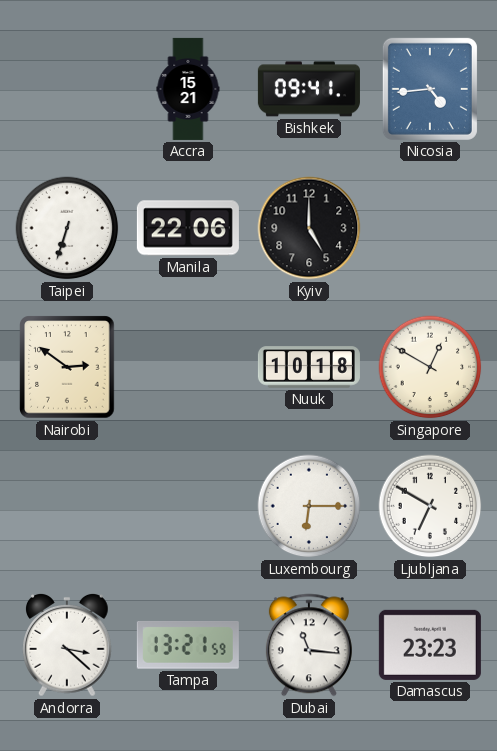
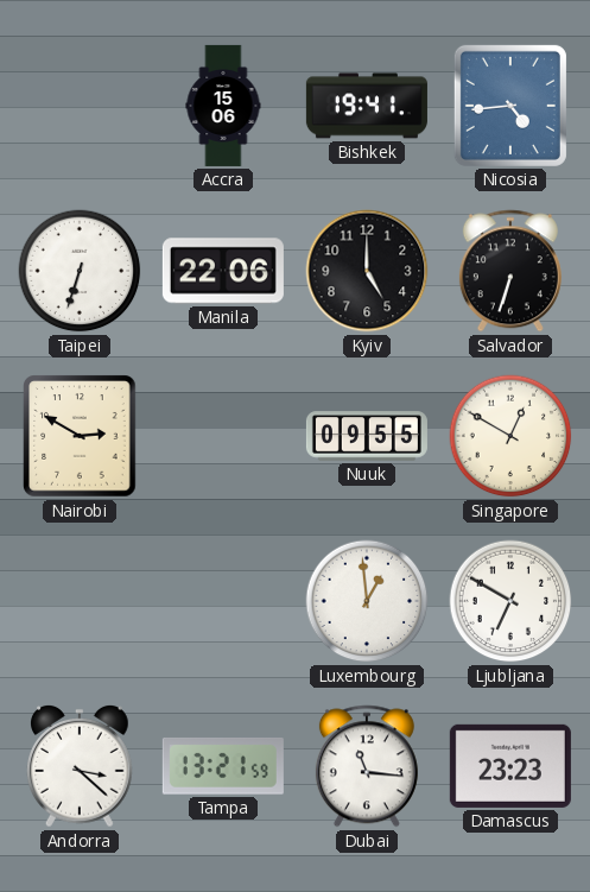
Accra: 15:21 -> 15:06 (223, 106)
Bishkek: 09:41 -> 19:41 (367, 106)
Salvador: none -> 6:33 (510, 271)
Nairobi: 2:51 -> 2:50 (80, 436)
Nuuk: 10:18 -> 09:55 (367, 436)
Luxembourg: 6:15 -> 12:59 (367, 601)
